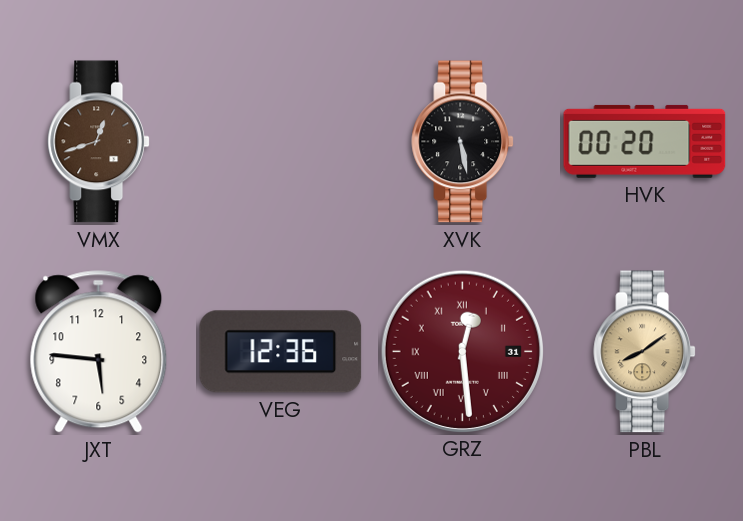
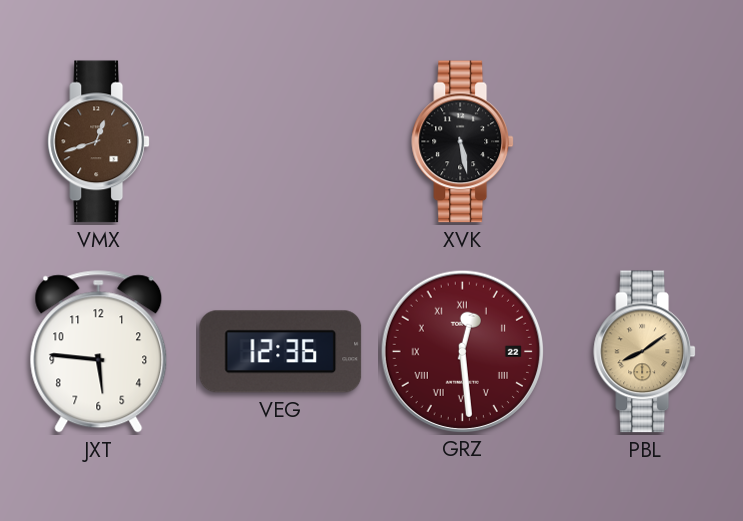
HVK: 00:20 -> none (645, 141)
GRZ date: 31 -> 22 (462, 351)
